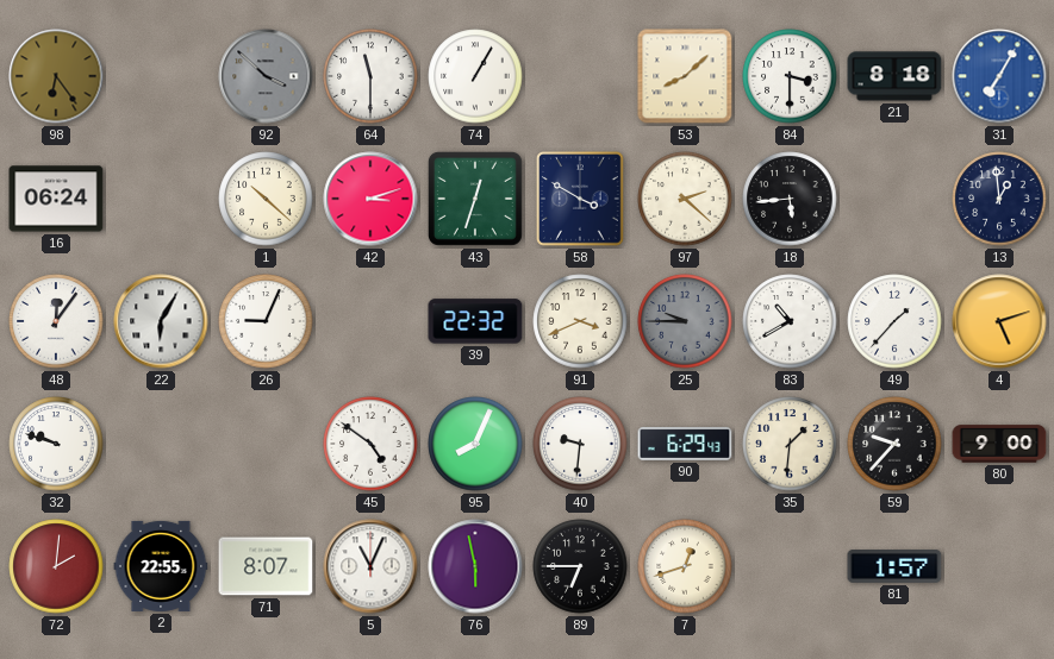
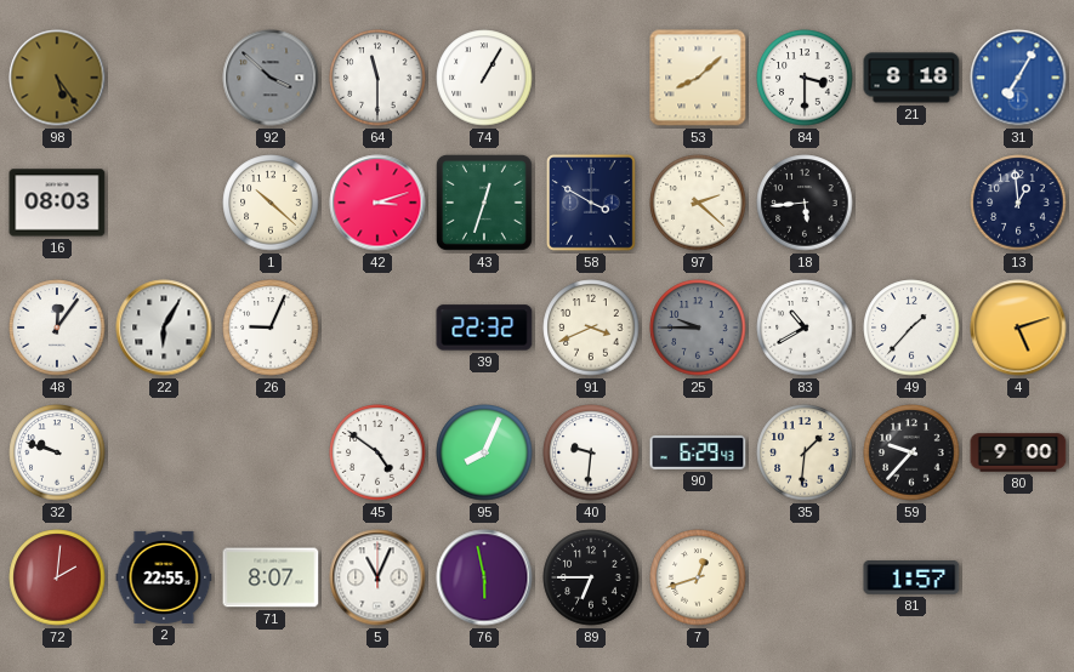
98: 6:24 -> 5:24 (57, 78)
16: 06:24 -> 08:03 (57, 203)
